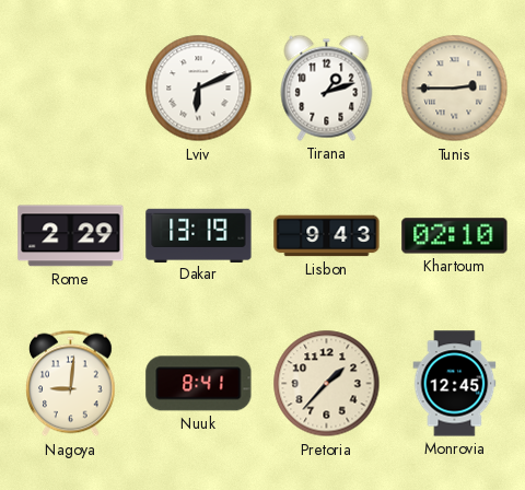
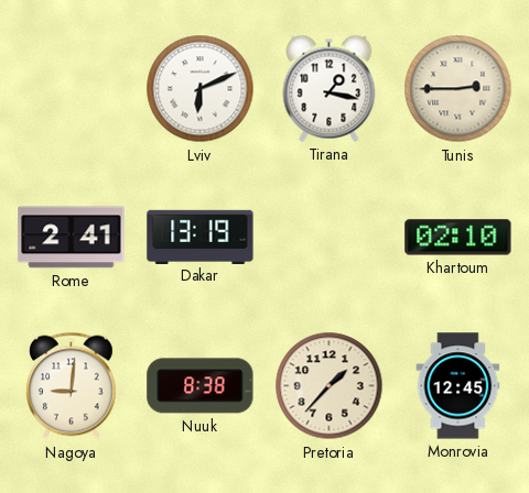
Tirana: 1:12 -> 1:17 (330, 88)
Rome: 2:29 -> 2:41 (72, 238)
Lisbon: 9:43 -> none (327, 236)
Nuuk: 8:41 -> 8:38 (201, 386)
